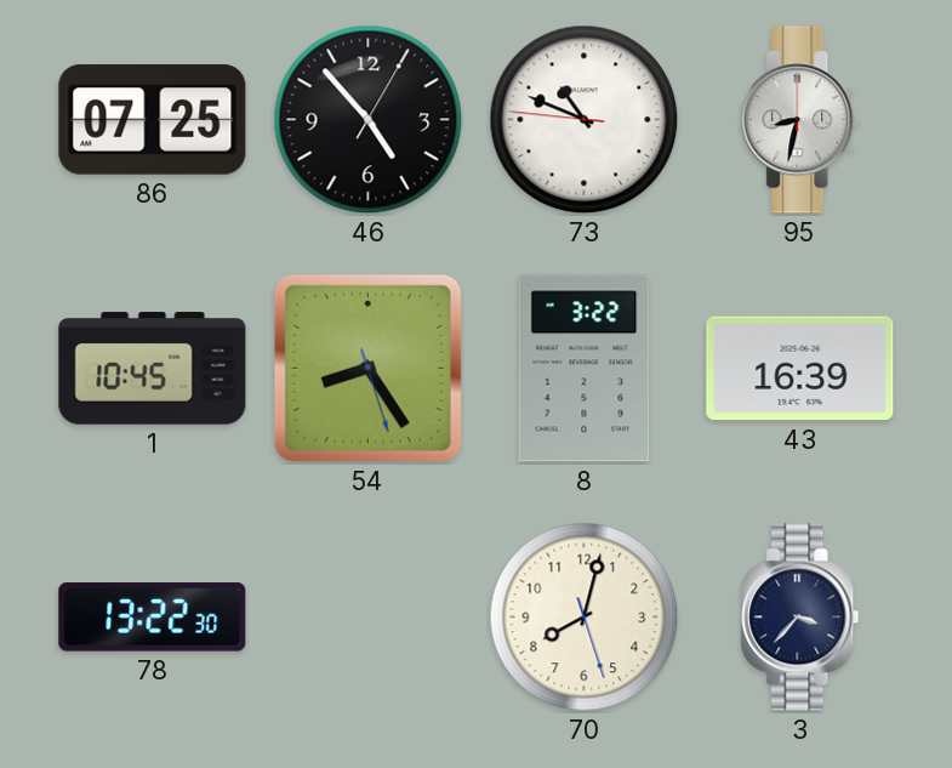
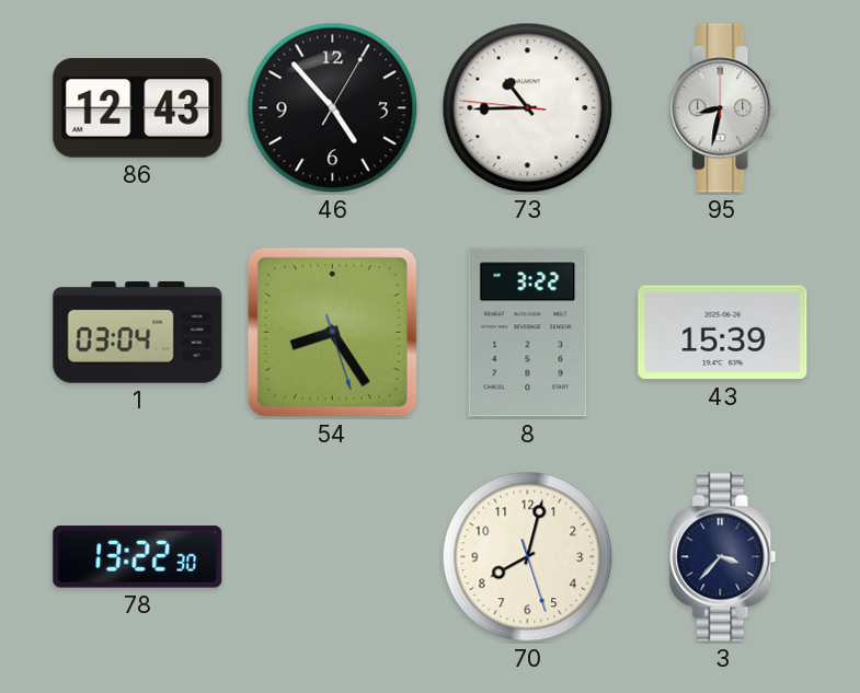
86: 07:25 -> 12:43 (138, 108)
73: 10:48 -> 10:44 (528, 108)
1: 10:45 -> 03:04 (138, 333)
43: 16:39 -> 15:39 (723, 333)
